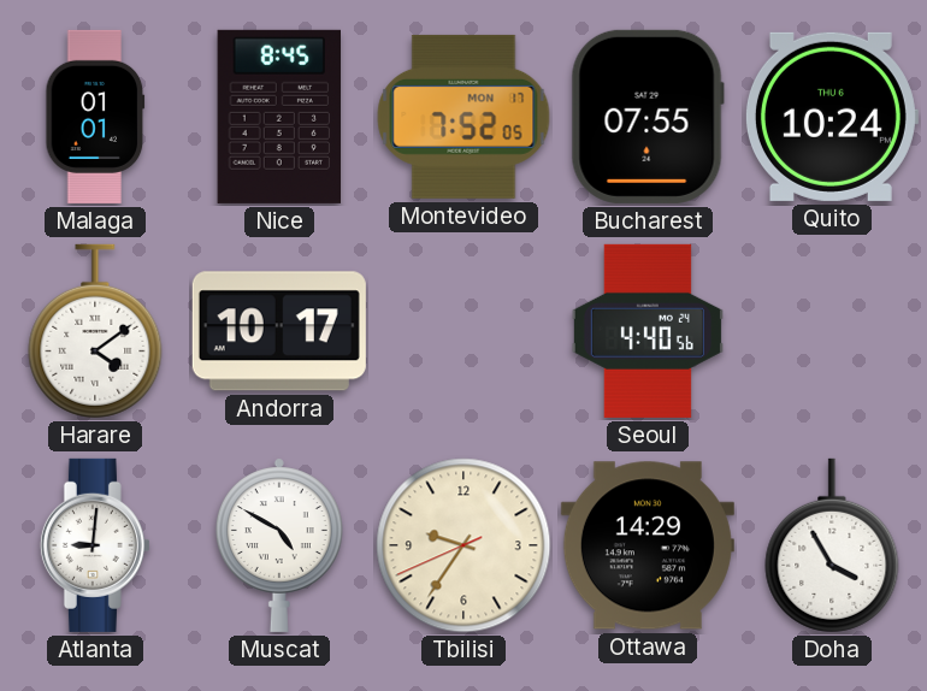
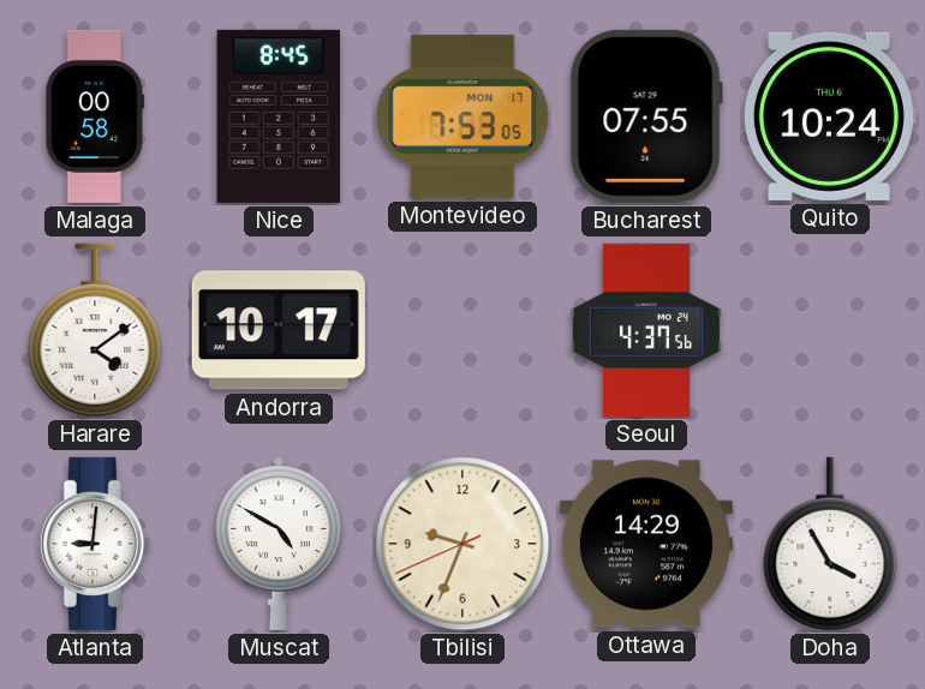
Malaga: 01:01 -> 00:58 (95, 116)
Montevideo: 7:52 -> 7:53 (462, 116)
Seoul: 4:40 -> 4:37 (646, 330)
Tbilisi: 9:35 -> 9:33 (462, 544)
